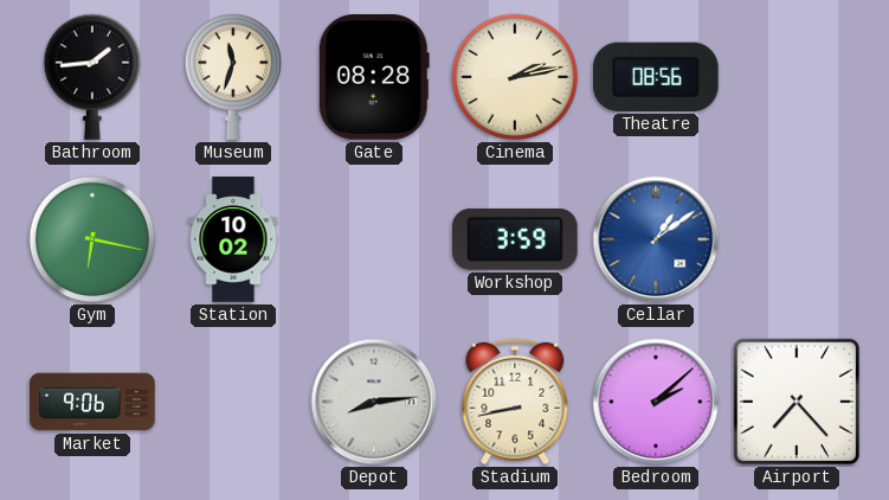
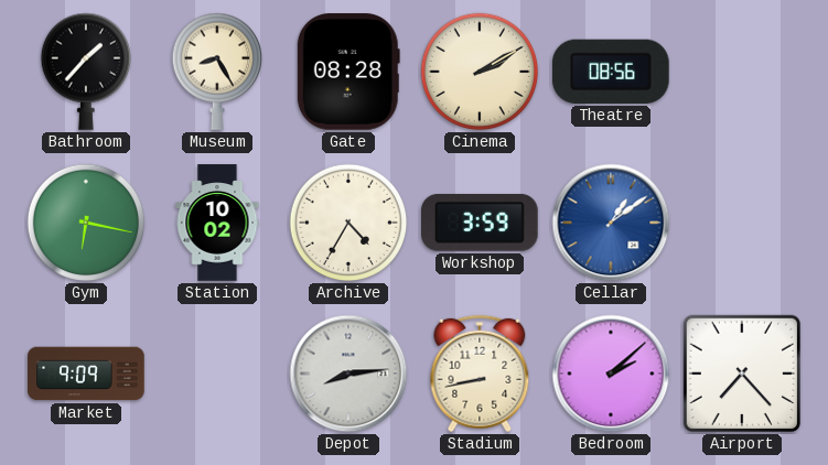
Bathroom: 1:44 -> 1:37 (85, 72)
Museum: 11:33 -> 8:25 (216, 72)
Cinema: 2:13 -> 2:10 (480, 72)
Archive: none -> 4:35 (348, 223)
Market: 9:06 -> 9:09 (86, 374)
